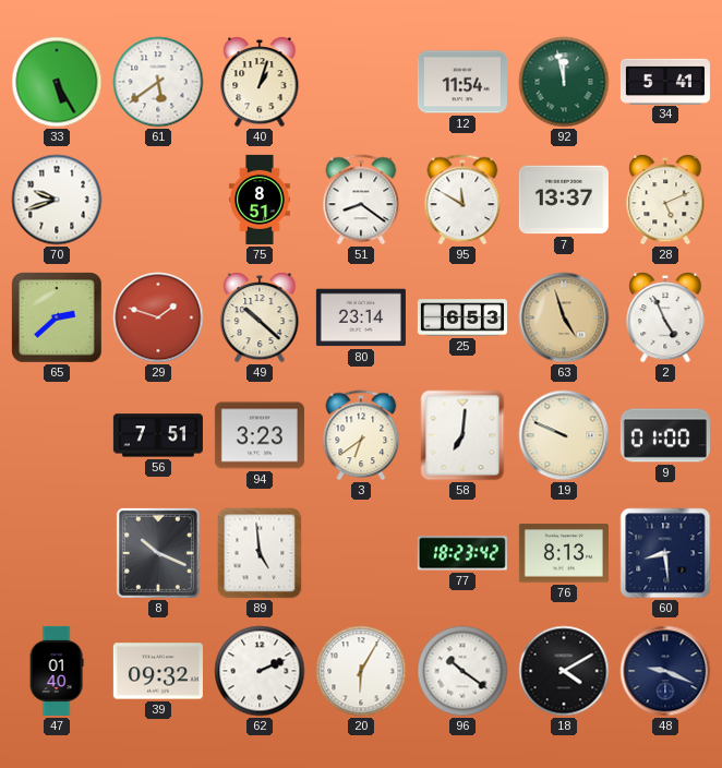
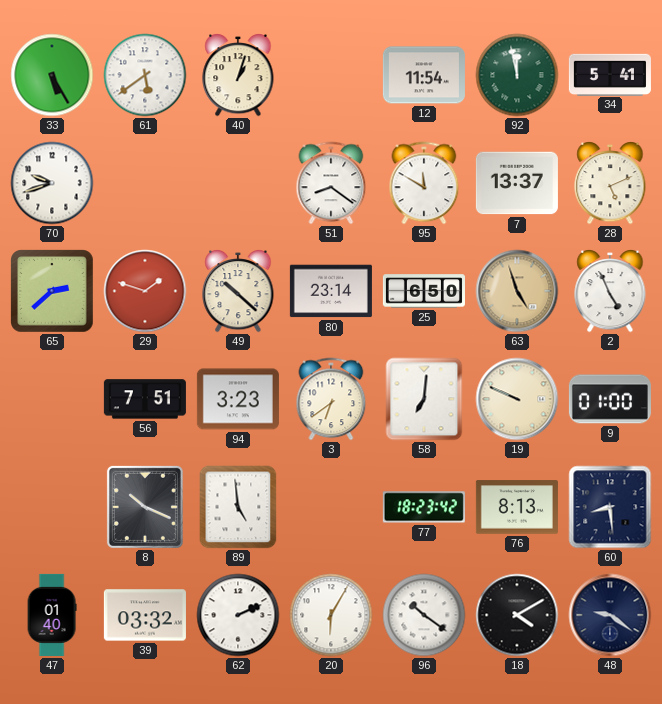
75: 8:51 -> none (260, 200)
25: 6:53 -> 6:50 (424, 291)
39: 09:32 -> 03:32 (145, 615)
48: 9:19 -> 9:21 (610, 615)
